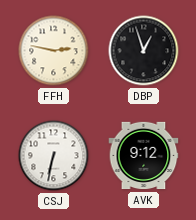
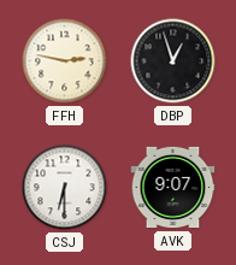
CSJ: 6:32 -> 6:30 (65, 188)
AVK: 9:12 -> 9:07 (173, 188)
